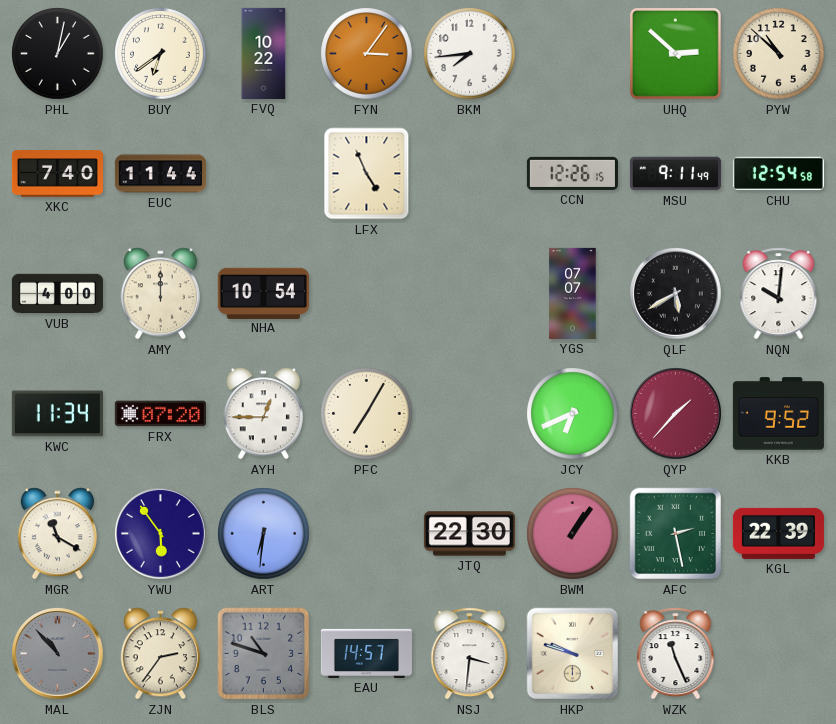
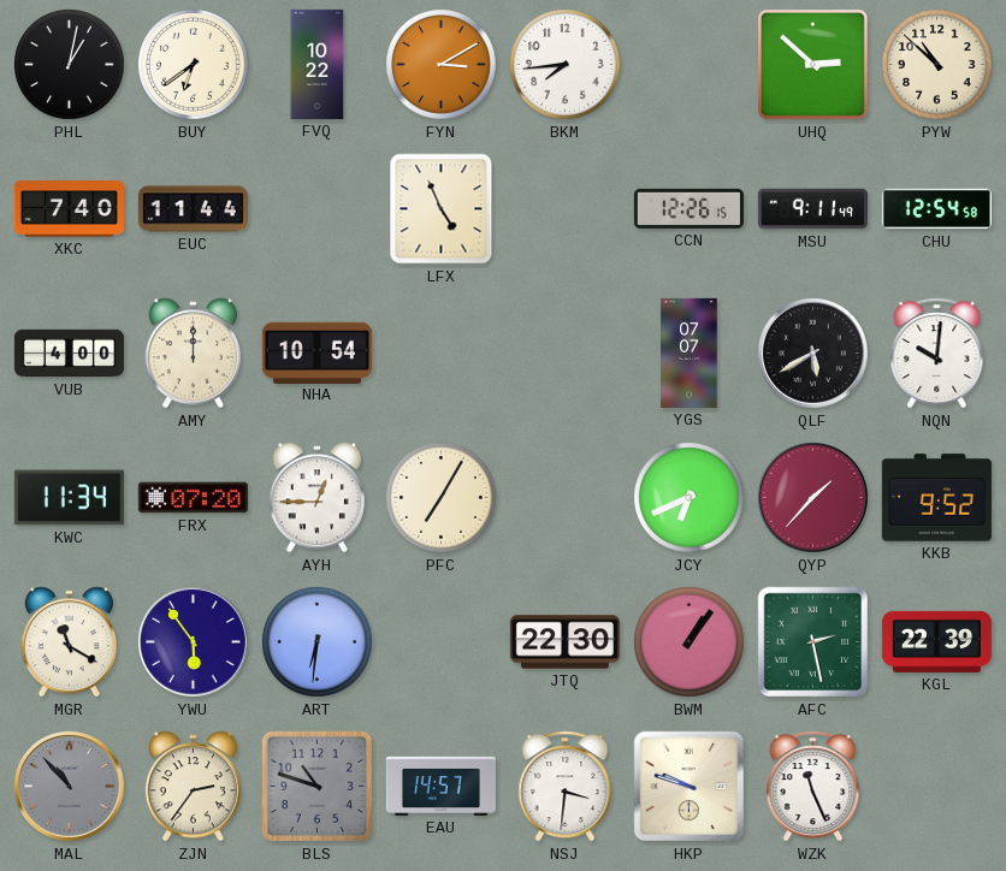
FYN: 3:06 -> 3:10 (442, 65)
